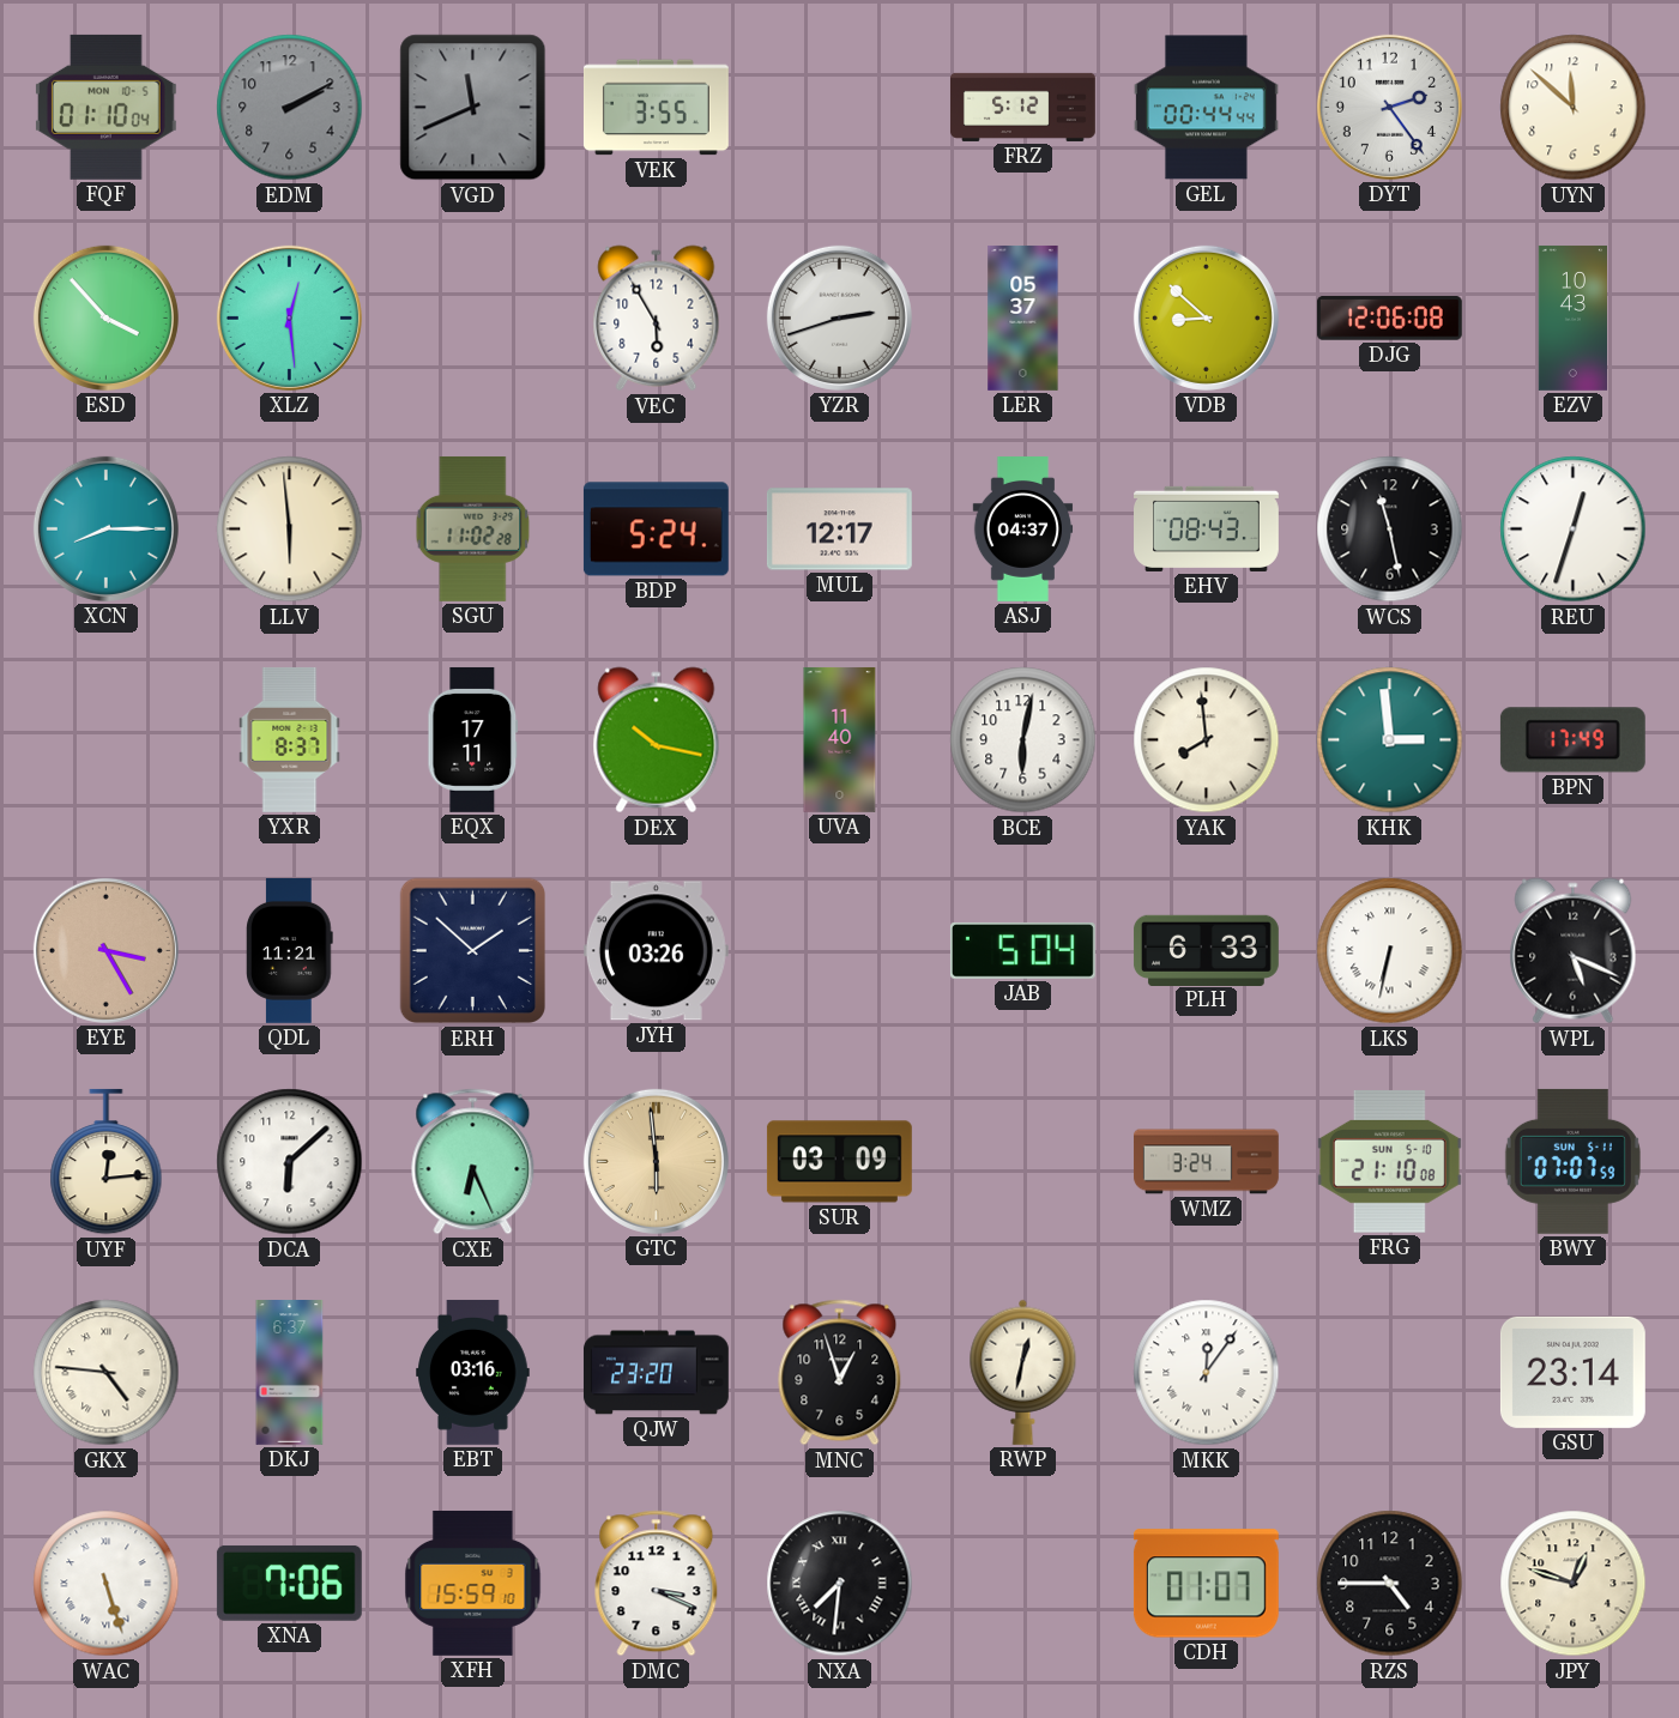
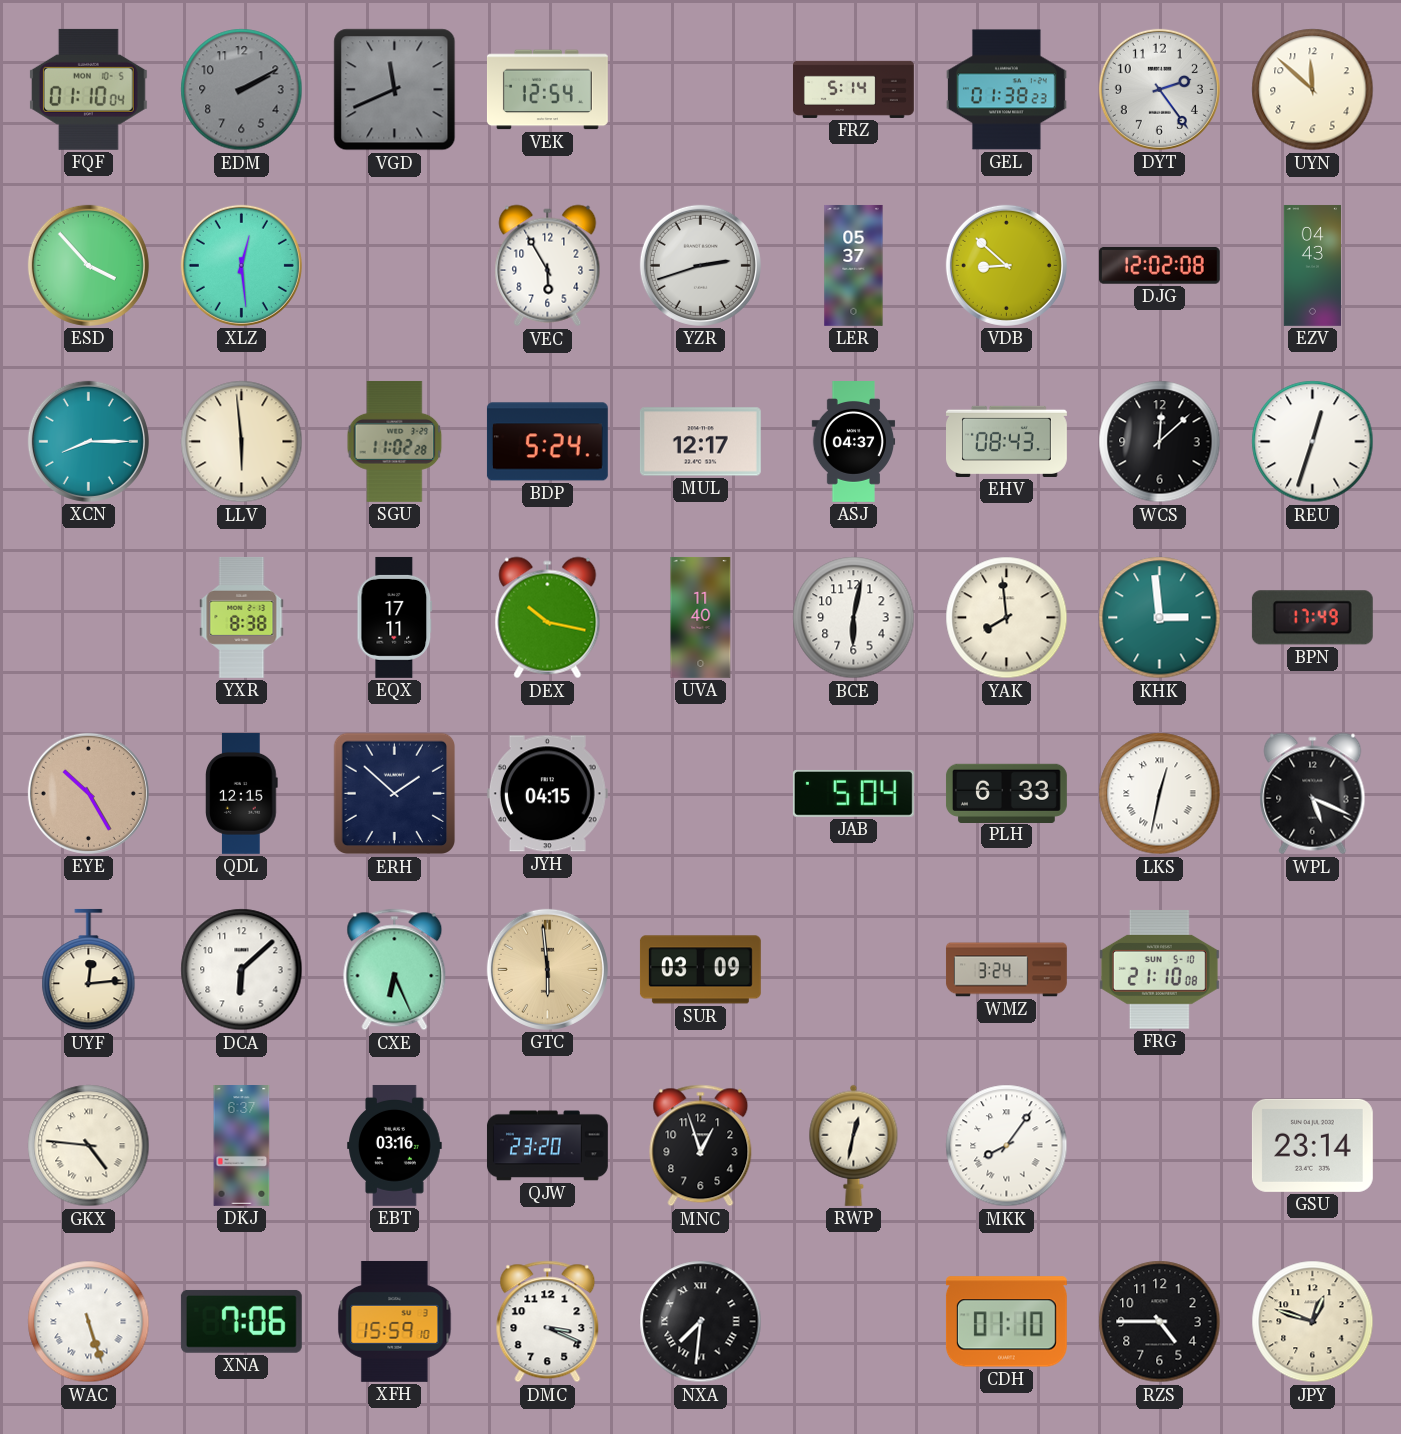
VEK: 3:55 -> 12:54 (547, 90)
FRZ: 5:12 -> 5:14 (854, 89)
GEL: 00:44 -> 01:38 (1006, 90)
DJG: 12:06 -> 12:02 (1159, 266)
EZV: 10:43 -> 04:43 (1312, 266)
WCS: 11:28 -> 12:08 (1160, 442)
YXR: 8:37 -> 8:38 (242, 617)
EYE: 3:25 -> 10:25 (88, 793)
QDL: 11:21 -> 12:15 (242, 793)
JYH: 03:26 -> 04:15 (547, 794)
LKS: 6:32 -> 12:32 (1160, 794)
BWY: 07:07 -> none (1572, 1161)
MKK: 12:06 -> 8:06 (1007, 1146)
CDH: 01:07 -> 01:10 (1006, 1322)
